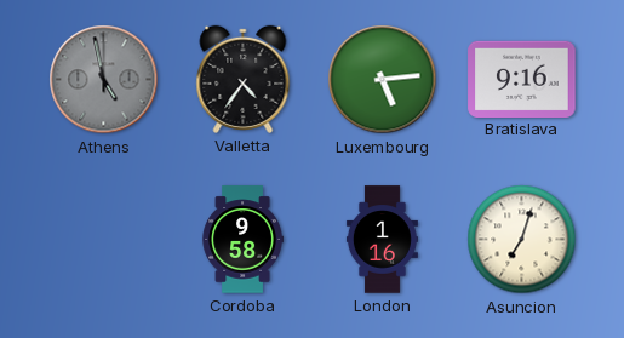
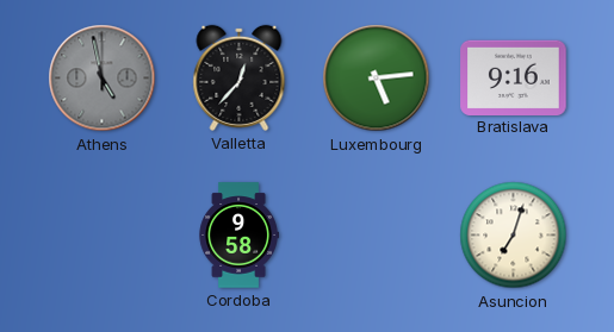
Valletta: 4:36 -> 12:37 (240, 77)
London: 1:16 -> none (382, 240)
